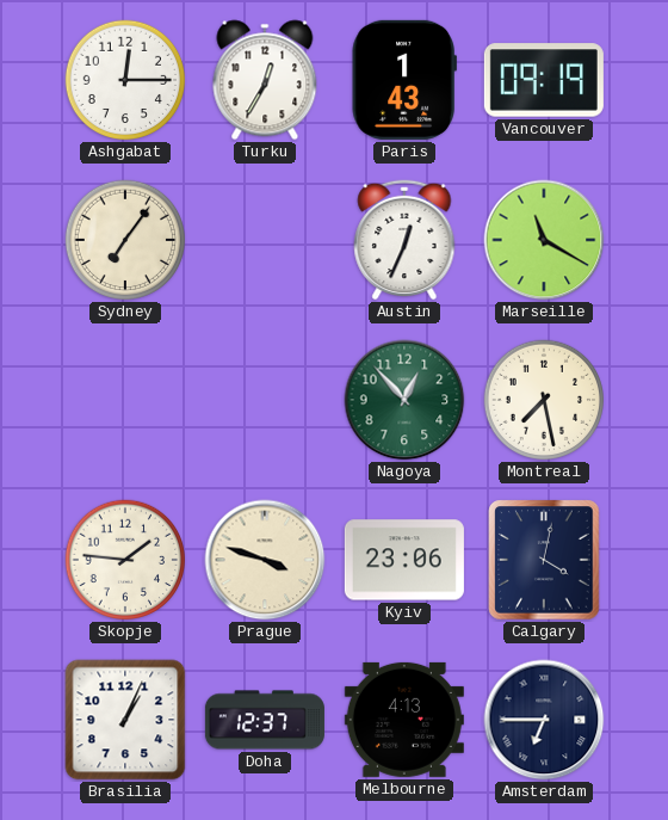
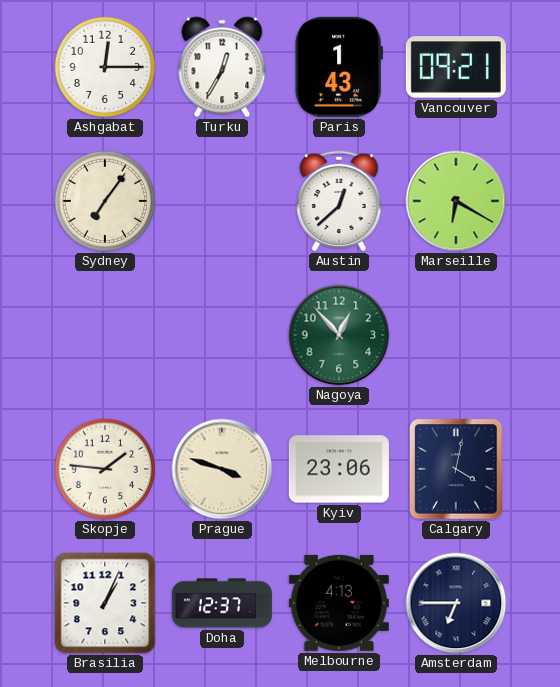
Vancouver: 09:19 -> 09:21 (456, 67)
Austin: 12:34 -> 12:38 (339, 201)
Marseille: 11:20 -> 6:20 (456, 201)
Montreal: 7:28 -> none (544, 400)
